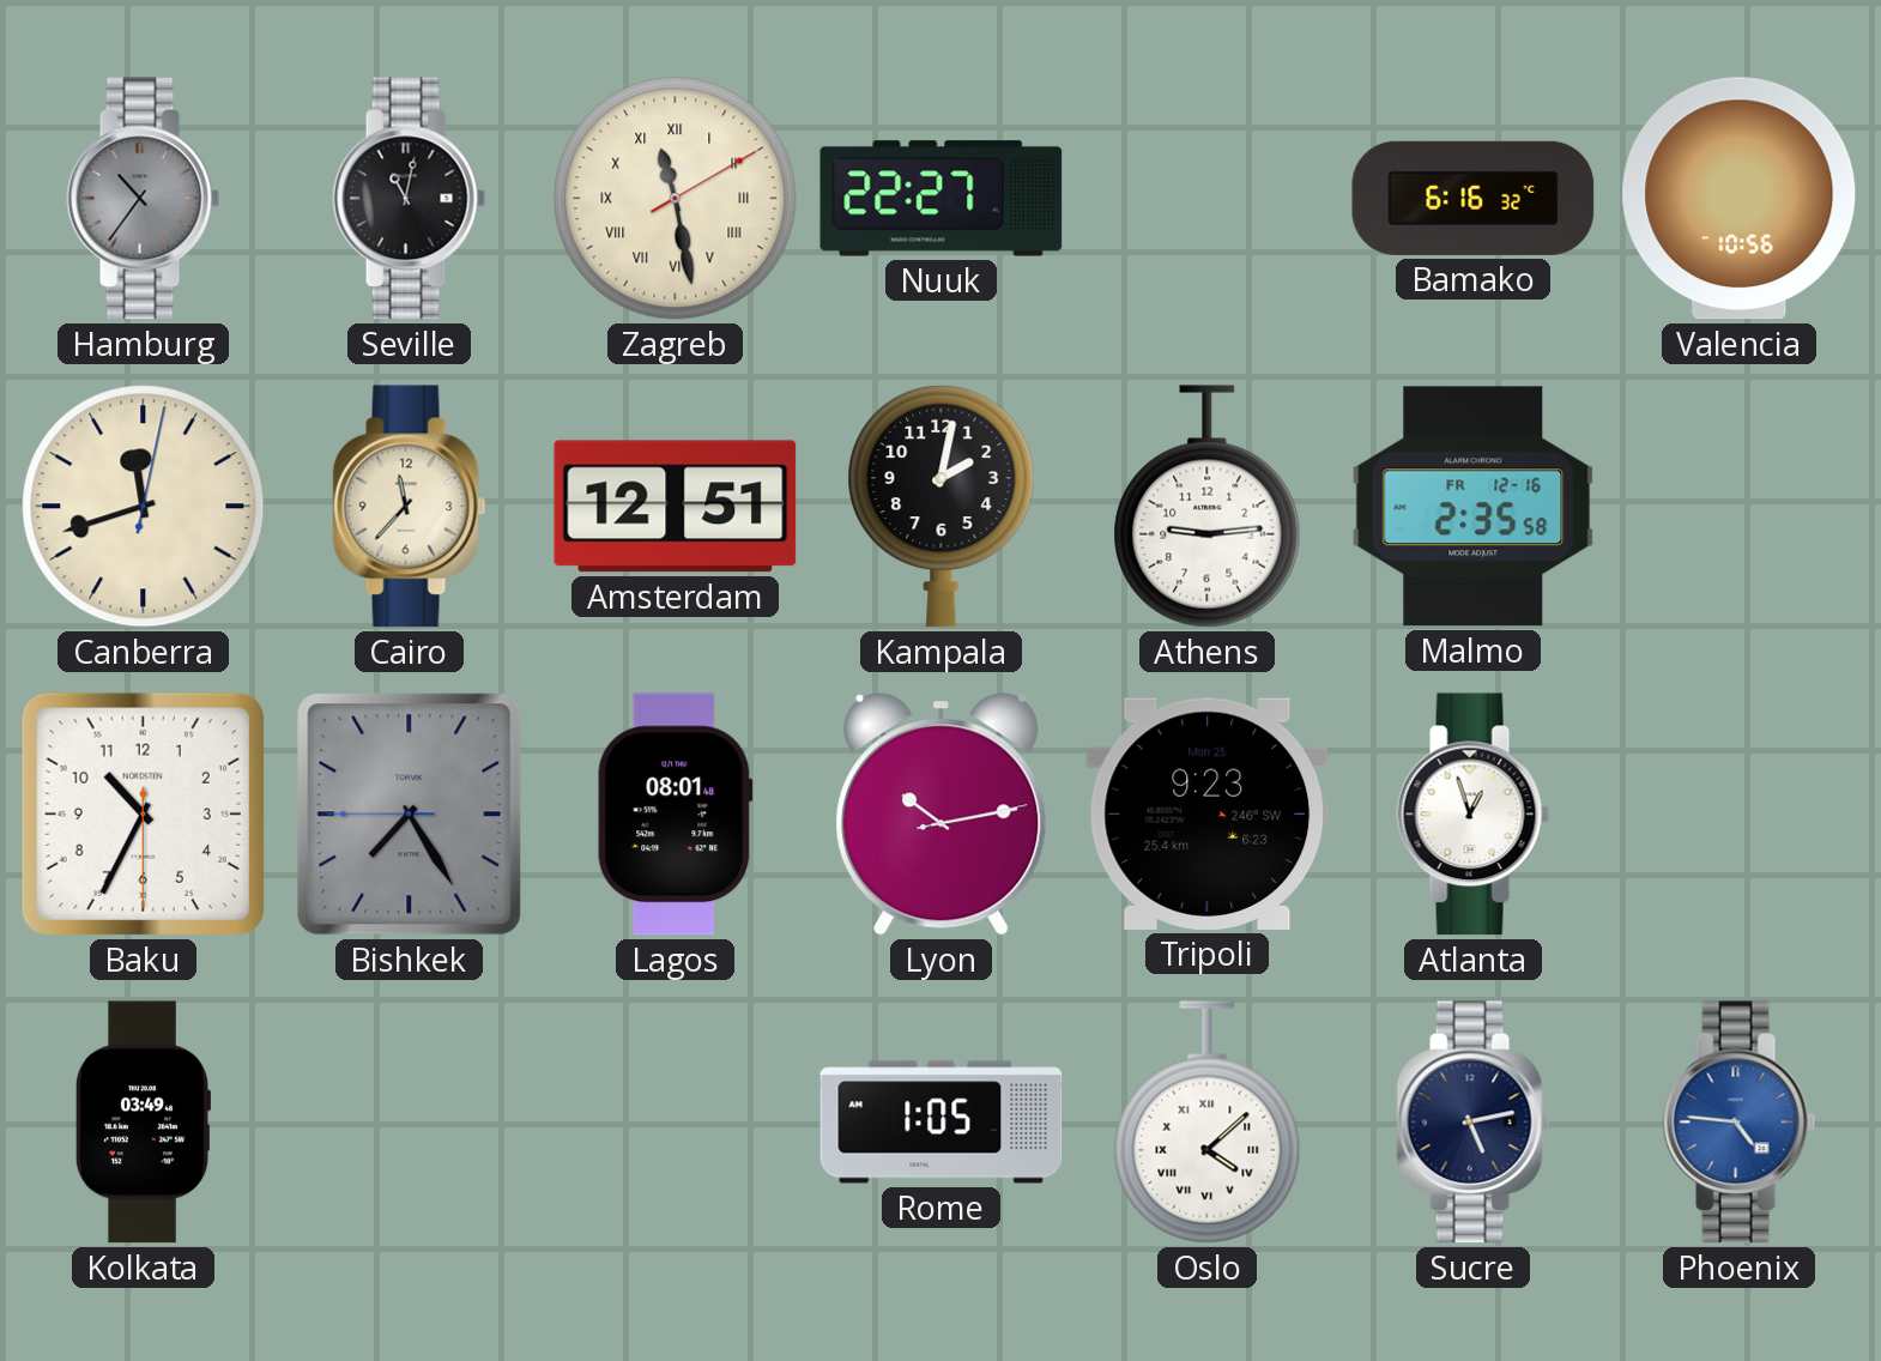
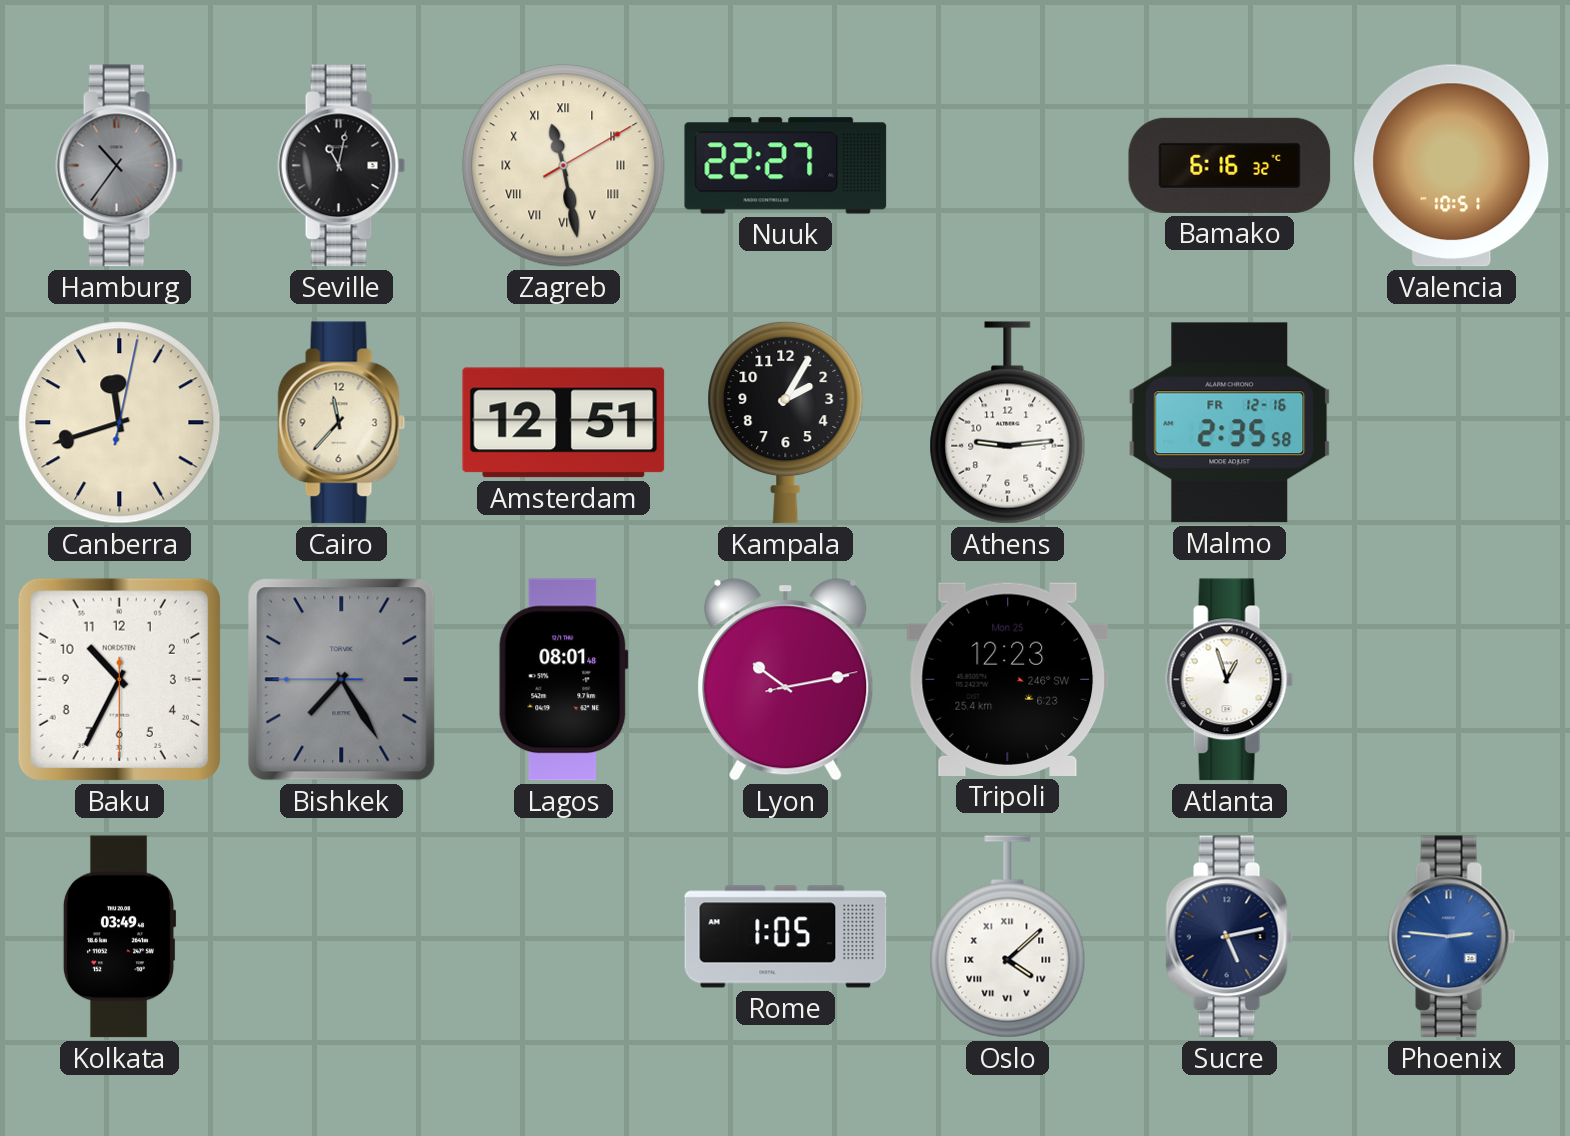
Valencia: 10:56 -> 10:51 (1452, 166)
Kampala: 2:02 -> 2:05 (786, 422)
Tripoli: 9:23 -> 12:23 (1008, 679)
Phoenix: 4:46 -> 2:46 (1452, 937)
